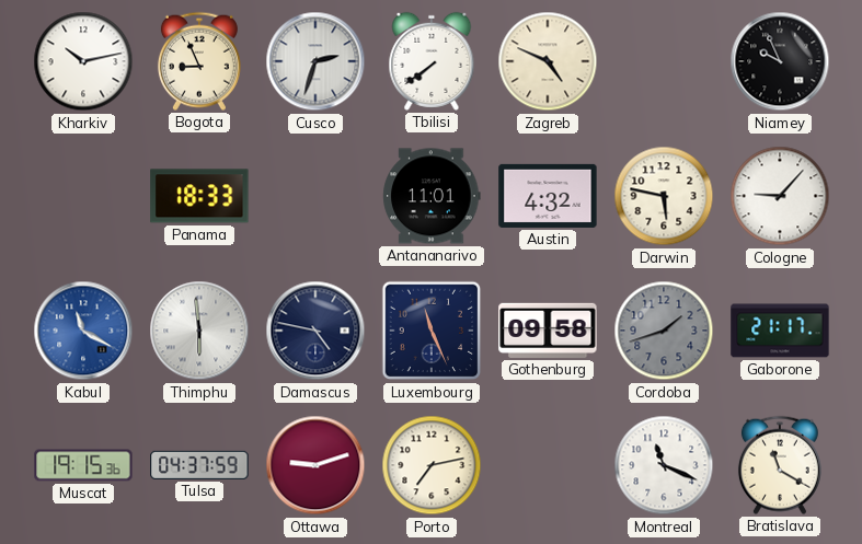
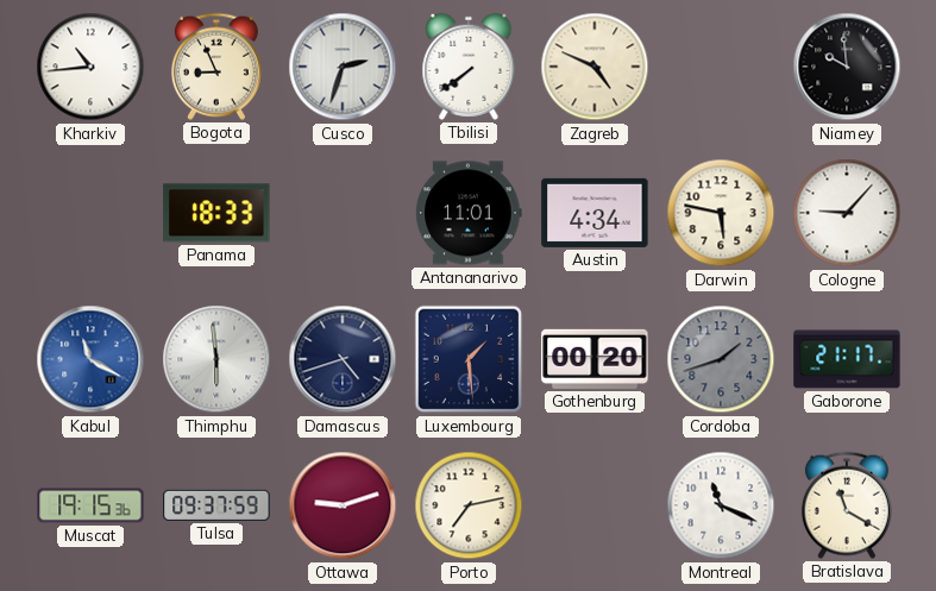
Kharkiv: 10:13 -> 10:44 (90, 67)
Niamey: 9:56 -> 9:59 (847, 67)
Austin: 4:32 -> 4:34 (595, 213)
Damascus: 4:47 -> 4:42 (343, 359)
Luxembourg: 11:26 -> 1:29 (469, 359)
Gothenburg: 09:58 -> 00:20 (595, 359)
Tulsa: 04:37 -> 09:37 (216, 505)
